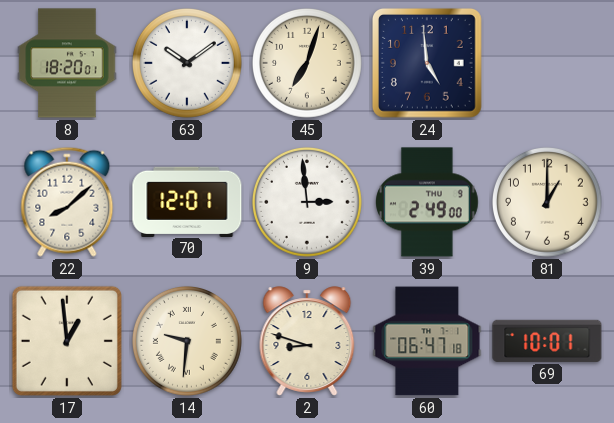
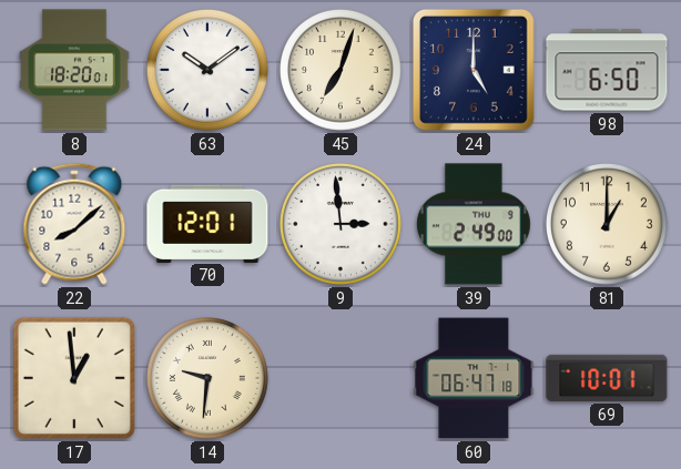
24: 4:59 -> 5:00 (474, 70)
98: none -> 6:50 (607, 70)
2: 8:48 -> none (307, 341)
